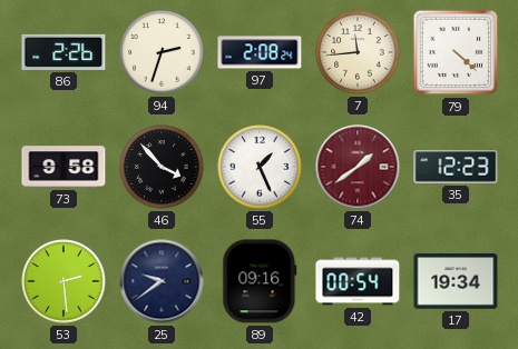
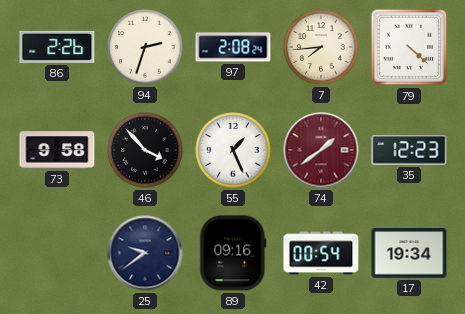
7: 11:44 -> 7:44 (321, 47)
53: 2:29 -> none (63, 281)
